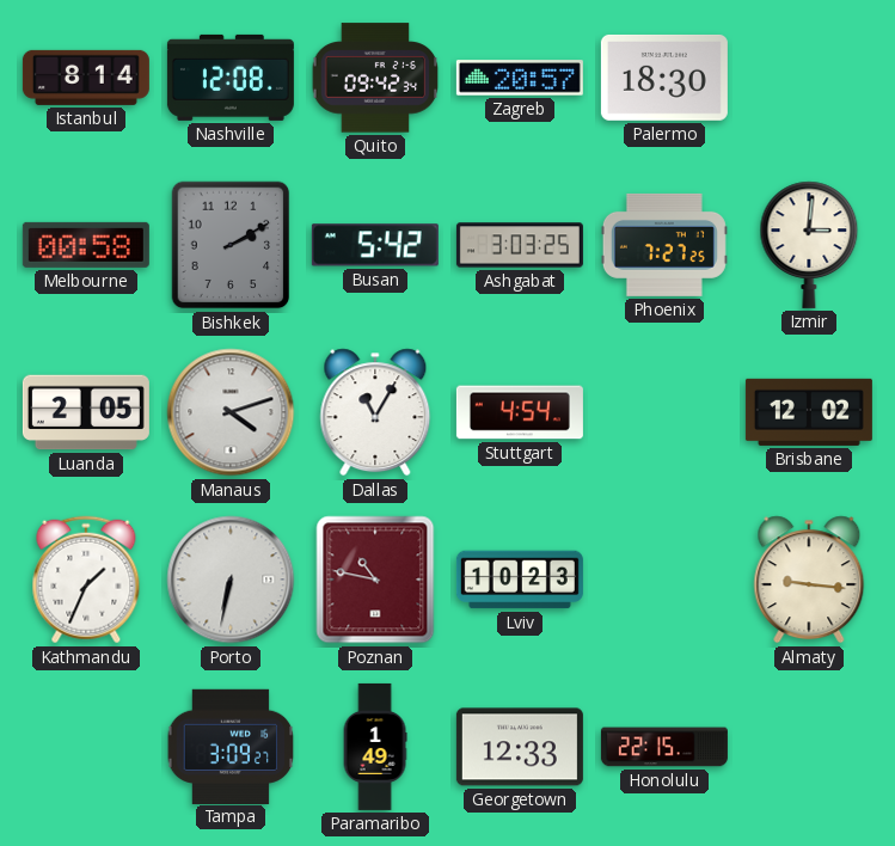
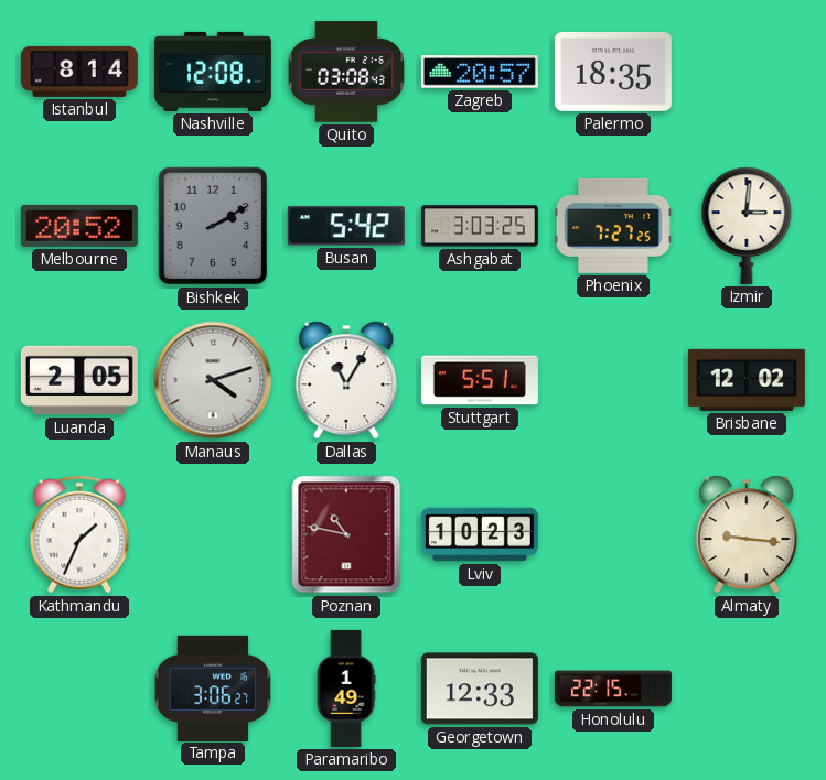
Quito: 09:42 -> 03:08 (346, 72)
Palermo: 18:30 -> 18:35 (613, 72)
Melbourne: 00:58 -> 20:52 (79, 226)
Stuttgart: 4:54 -> 5:51 (480, 380)
Porto: 6:32 -> none (231, 580)
Tampa: 3:09 -> 3:06 (213, 687)
